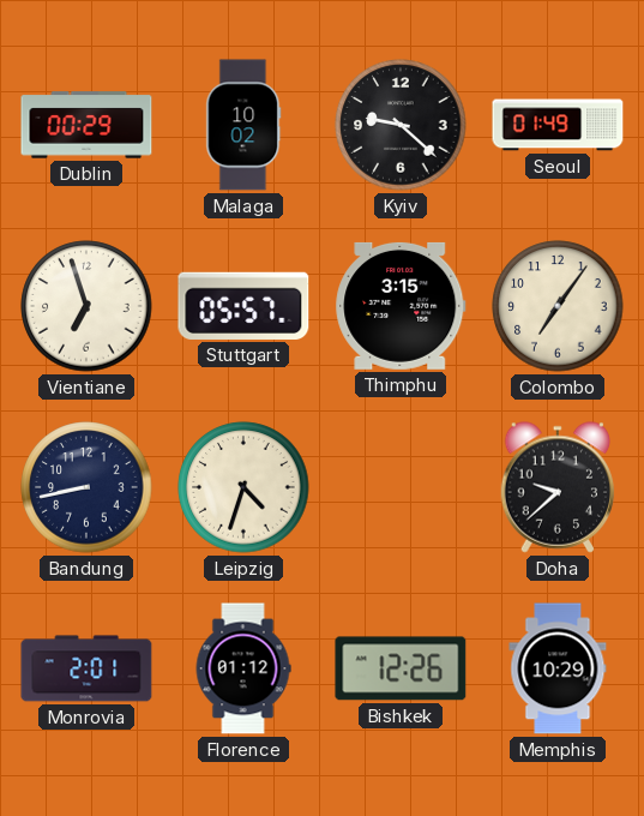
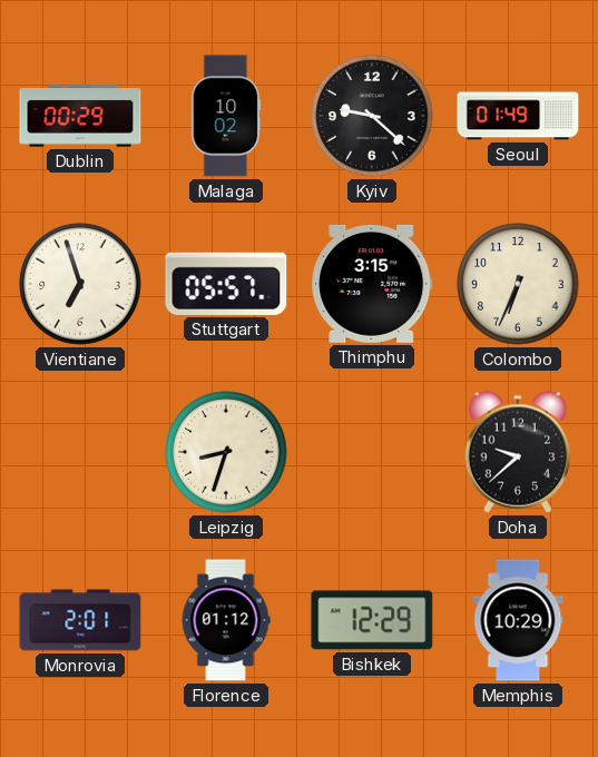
Colombo: 7:06 -> 6:34 (518, 284)
Bandung: 8:43 -> none (86, 487)
Leipzig: 4:33 -> 8:33 (226, 452)
Bishkek: 12:26 -> 12:29 (372, 620)
